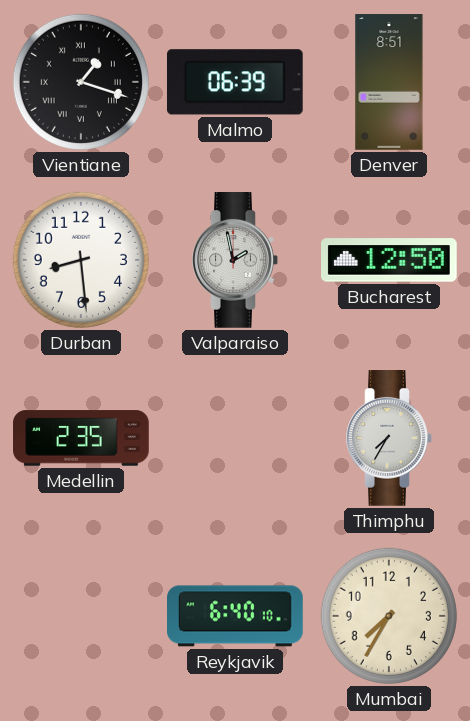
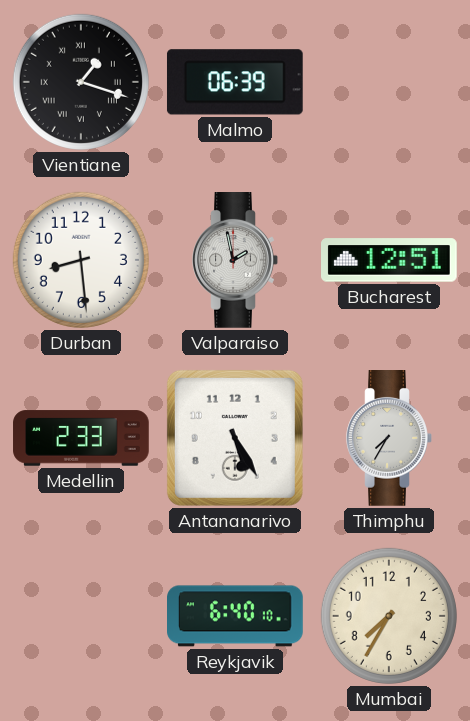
Denver: 8:51 -> none (389, 82)
Bucharest: 12:50 -> 12:51 (390, 260)
Medellin: 2:35 -> 2:33 (81, 438)
Antananarivo: none -> 5:25 (235, 438)
